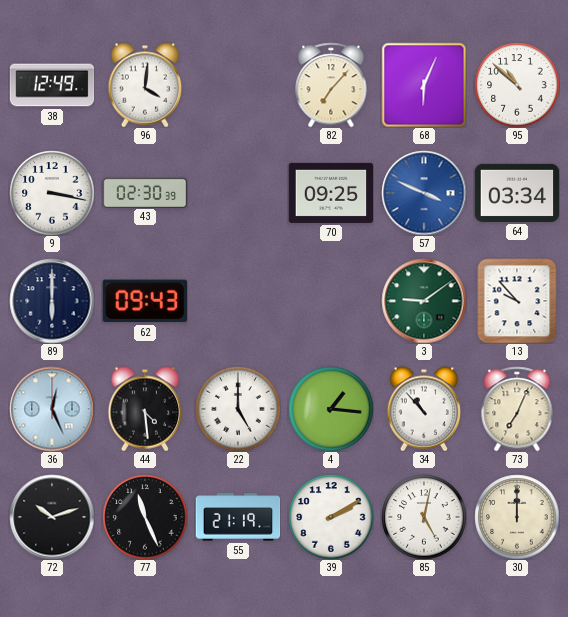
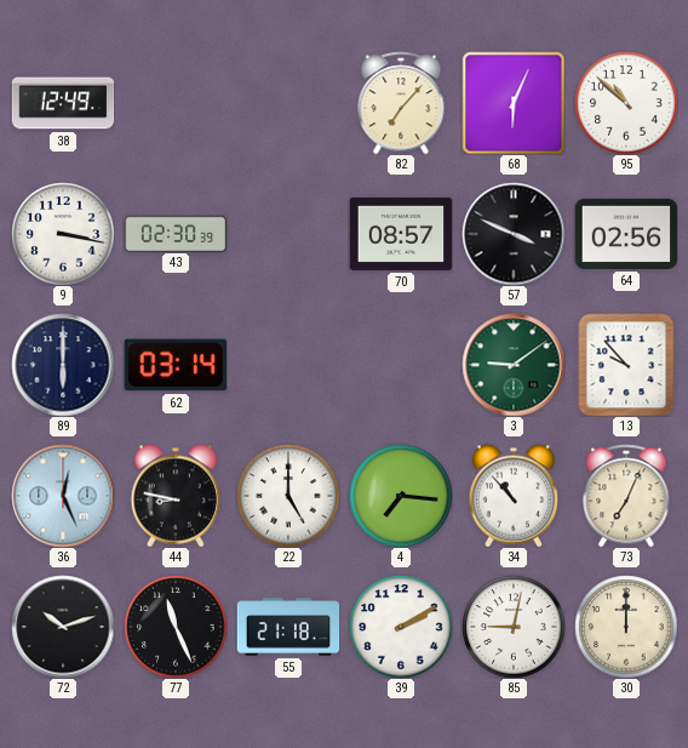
96: 4:01 -> none (145, 85)
70: 09:25 -> 08:57 (401, 234)
57 dial: blue -> black (514, 234)
64: 03:34 -> 02:56 (626, 234)
62: 09:43 -> 03:14 (174, 365)
44: 4:29 -> 8:47 (176, 496)
4: 1:16 -> 7:16 (401, 496)
55: 21:19 -> 21:18 (288, 627)
85: 5:02 -> 9:02 (514, 627)
